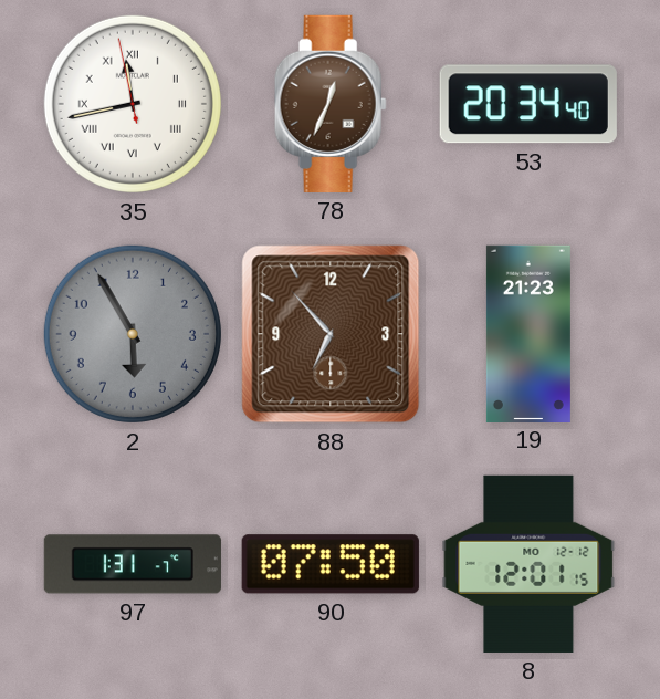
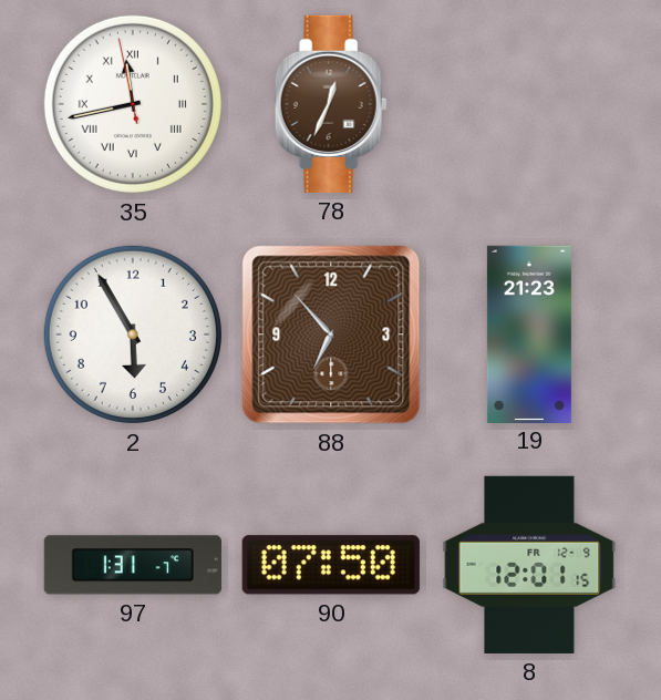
53: 20:34 -> none (528, 104)
2 dial: grey -> white (133, 334)
8 date: MO 12-12 -> FR 12-9 (529, 565)
